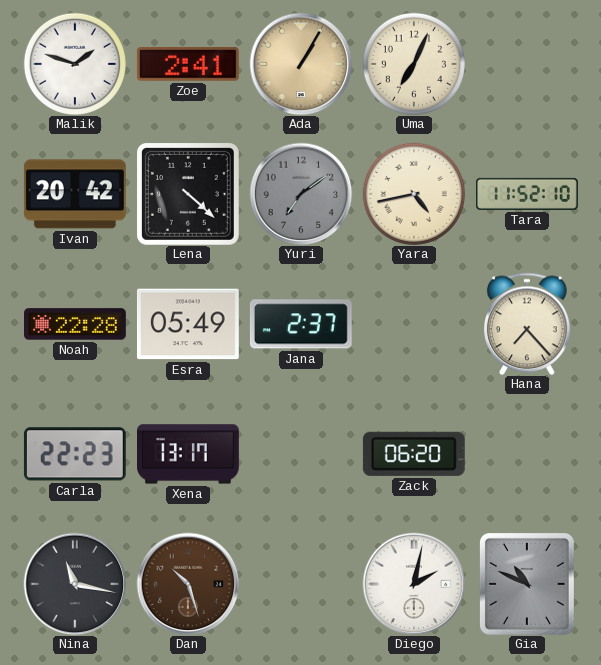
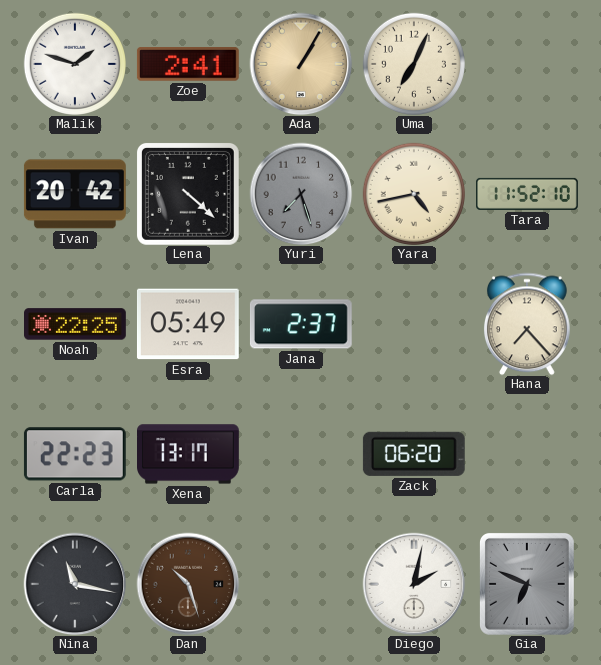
Yuri: 7:09 -> 7:27 (301, 194)
Noah: 22:28 -> 22:25 (76, 324)
Gia: 10:49 -> 6:49 (527, 584)
